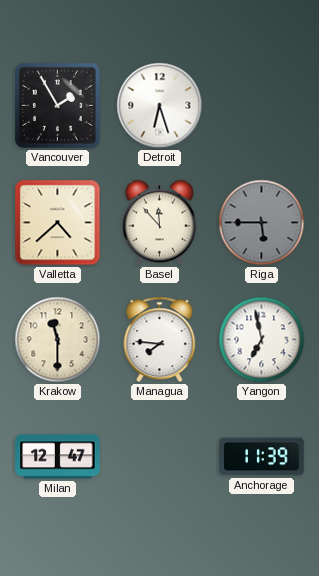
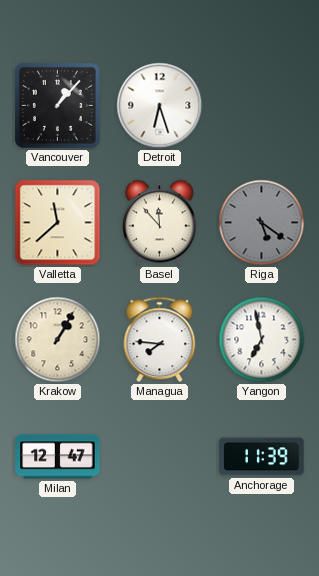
Vancouver: 1:55 -> 1:07 (57, 105)
Valletta: 4:38 -> 11:38 (58, 223)
Riga: 5:45 -> 5:21 (262, 223)
Krakow: 11:30 -> 1:05 (58, 340)
